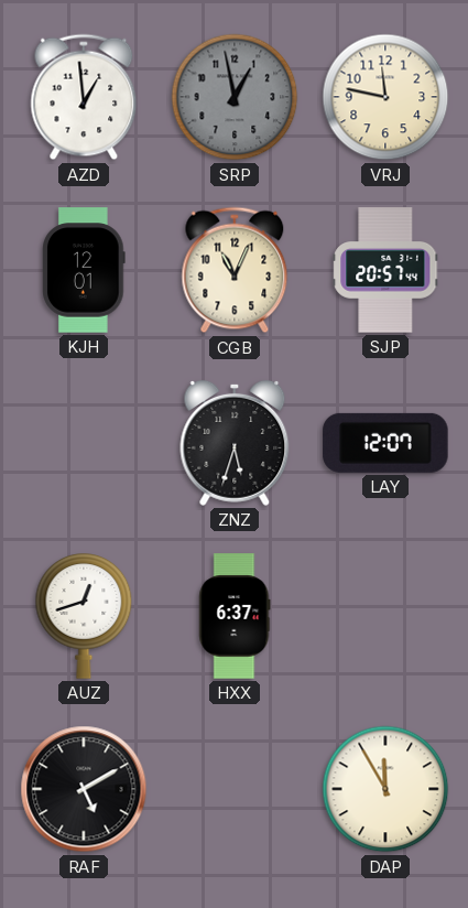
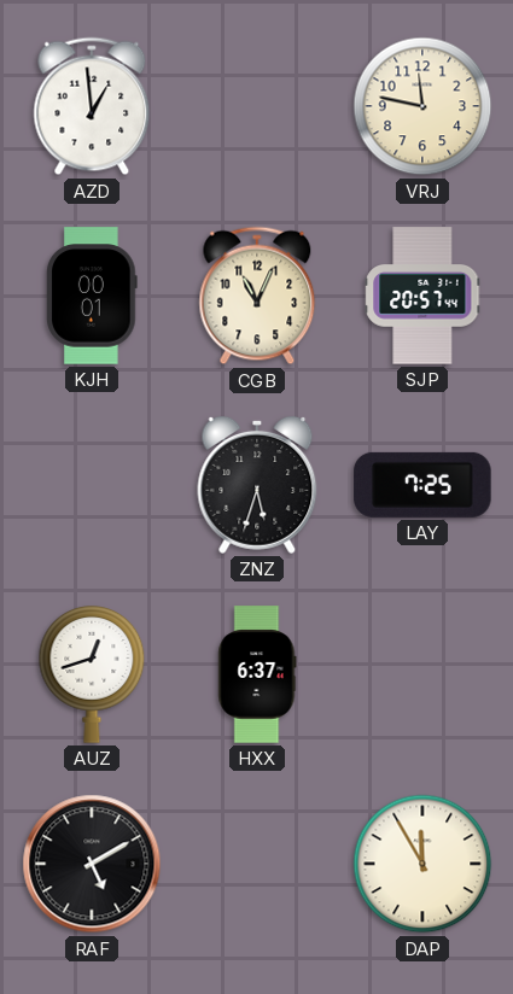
SRP: 12:58 -> none (235, 97)
KJH: 12:01 -> 00:01 (92, 296)
LAY: 12:07 -> 7:25 (422, 485)
